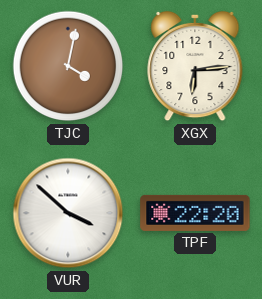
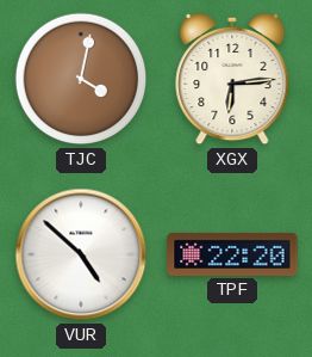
VUR: 3:52 -> 4:52 (81, 254)
